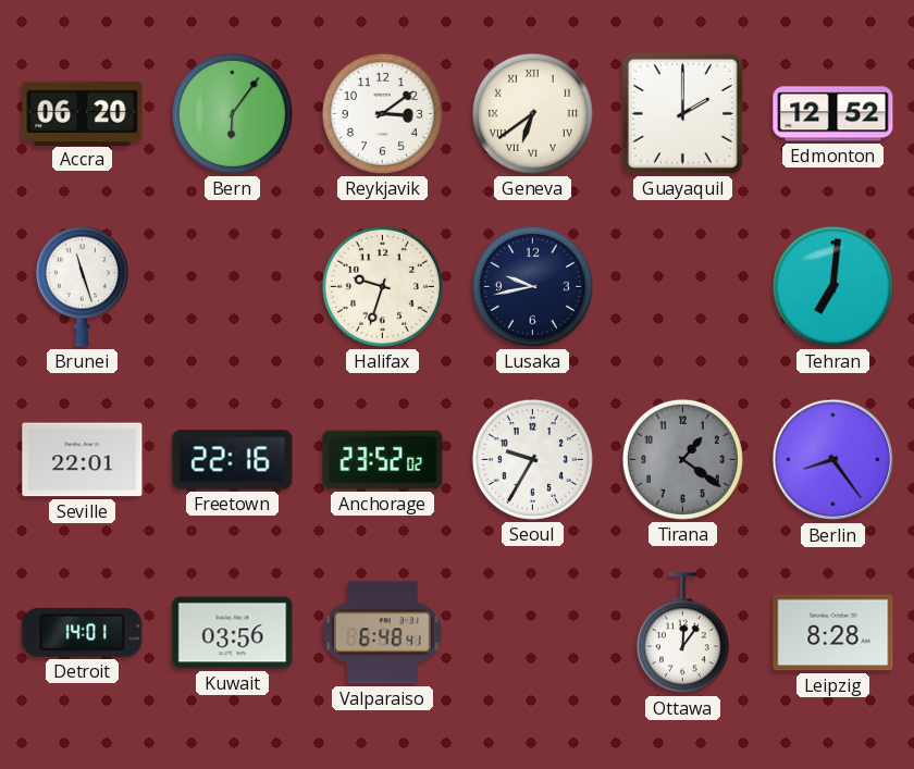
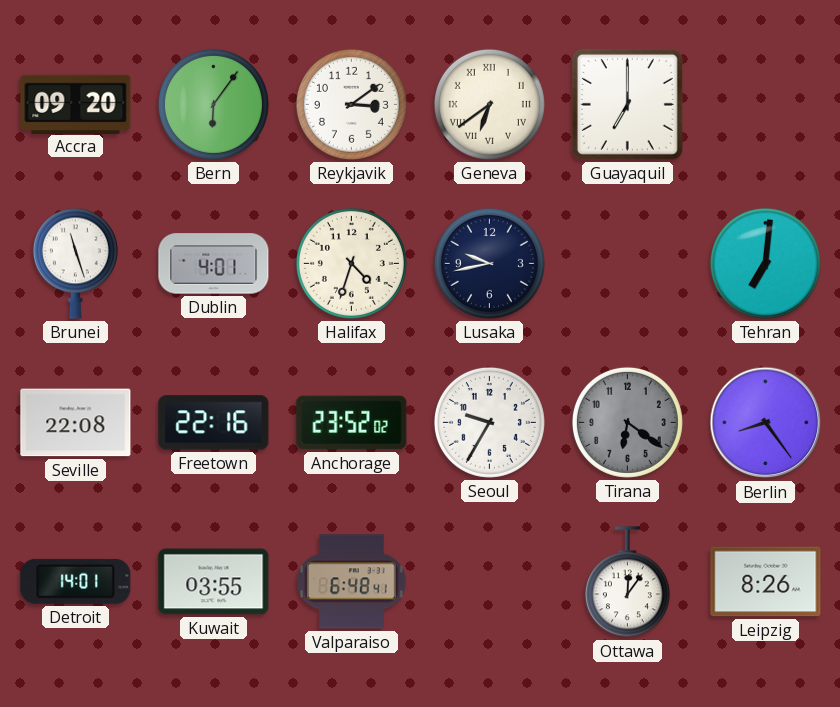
Accra: 06:20 -> 09:20 (76, 104)
Guayaquil: 2:00 -> 7:00 (627, 104)
Edmonton: 12:52 -> none (833, 114)
Dublin: none -> 4:01 (214, 264)
Halifax: 9:33 -> 4:33 (351, 263)
Seville: 22:01 -> 22:08 (76, 423)
Tirana: 1:21 -> 6:21 (627, 422)
Kuwait: 03:56 -> 03:55 (214, 582)
Leipzig: 8:28 -> 8:26 (766, 582)
